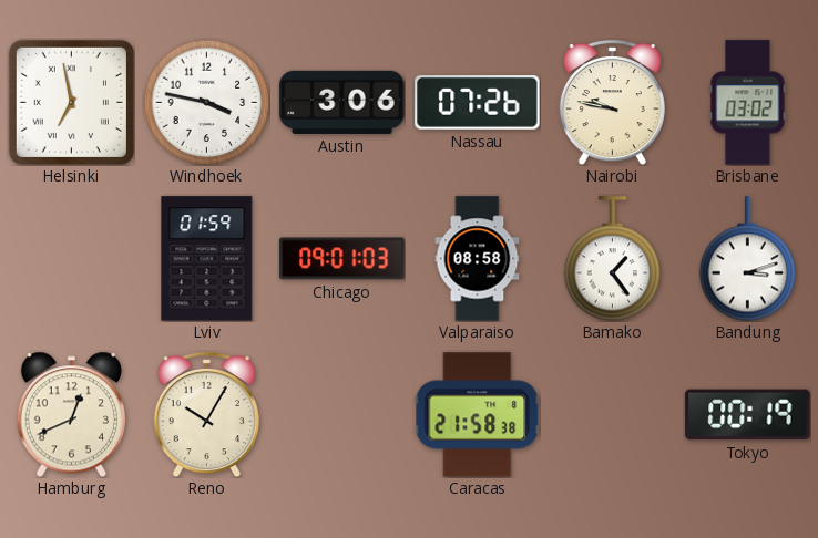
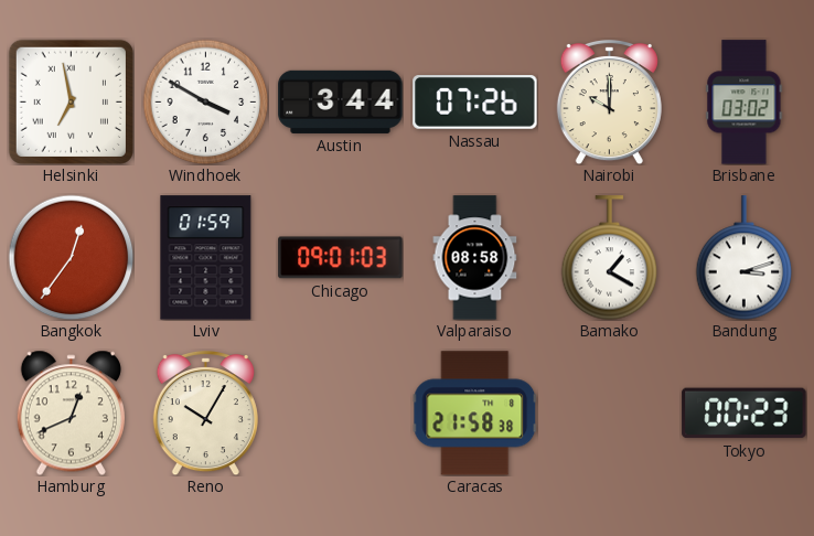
Windhoek: 3:47 -> 3:50 (205, 101)
Austin: 3:06 -> 3:44 (341, 101)
Nairobi: 9:47 -> 10:00 (609, 101)
Bangkok: none -> 12:36 (71, 257)
Bamako: 1:24 -> 1:20 (610, 258)
Tokyo: 00:19 -> 00:23 (745, 414)
